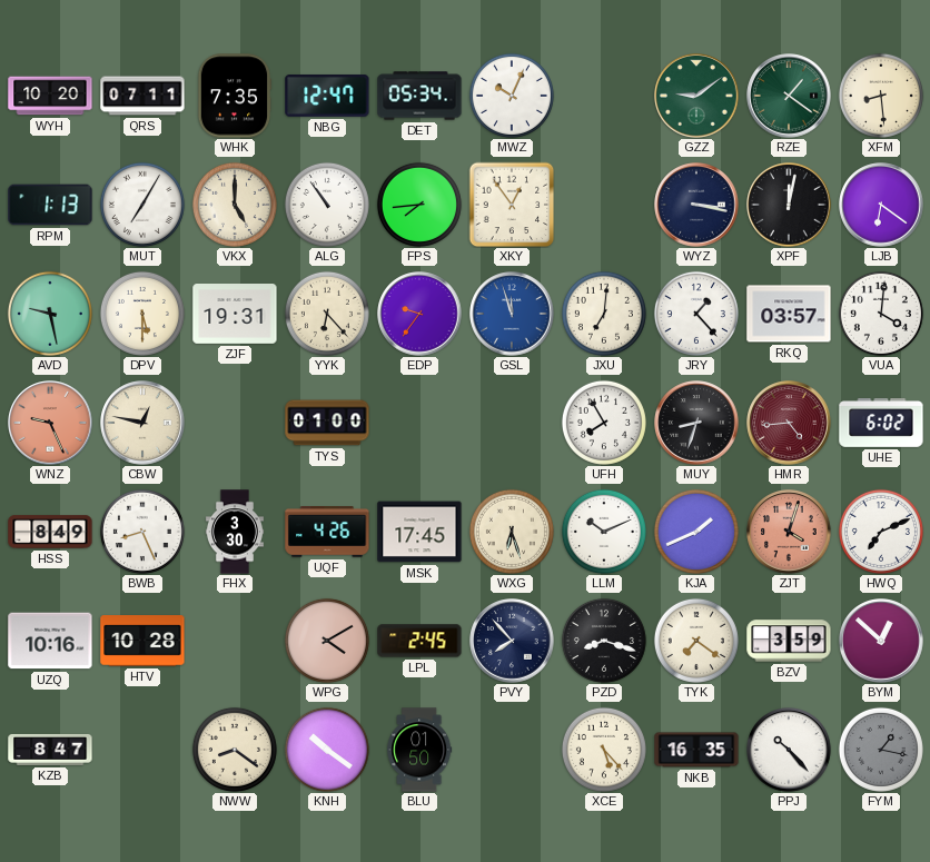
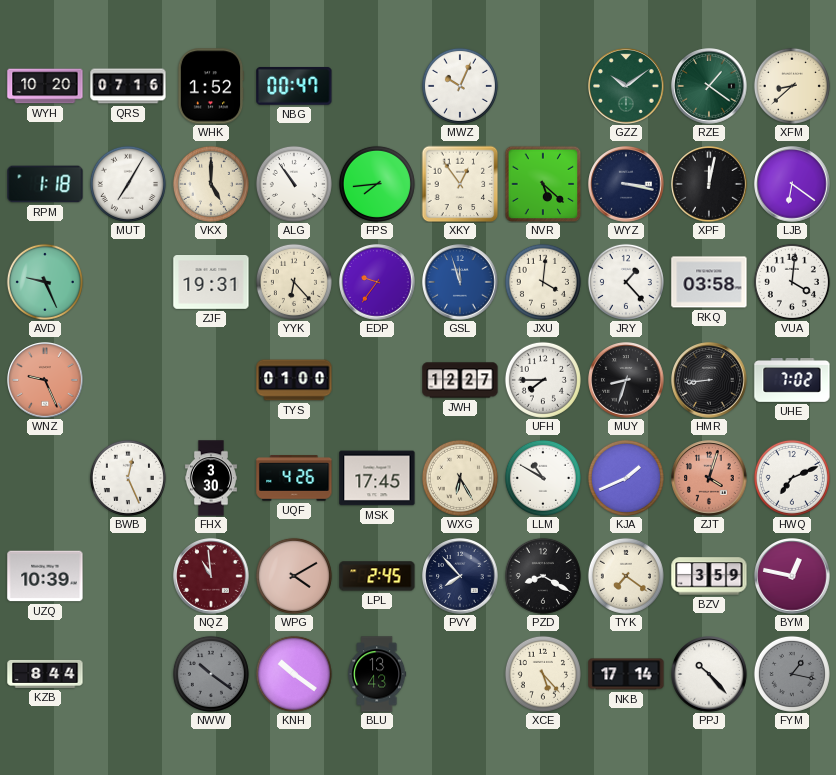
QRS: 07:11 -> 07:16 (128, 86)
WHK: 7:35 -> 1:52 (211, 86)
NBG: 12:47 -> 00:47 (294, 86)
DET: 05:34 -> none (419, 96)
GZZ: 9:09 -> 10:09 (626, 86)
XFM: 8:29 -> 8:38 (792, 86)
RPM: 1:13 -> 1:18 (45, 184)
NVR: none -> 5:22 (543, 184)
AVD: 9:28 -> 9:26 (45, 282)
DPV: 5:30 -> none (142, 314)
JXU: 7:01 -> 4:01 (543, 282)
RKQ: 03:57 -> 03:58 (709, 282)
CBW: 12:47 -> none (142, 423)
JWH: none -> 12:27 (460, 380)
UFH: 7:55 -> 7:45 (543, 380)
HMR: 4:44 -> 8:44 (709, 380)
HMR dial: burgundy -> black (709, 380)
UHE: 6:02 -> 7:02 (792, 381)
HSS: 8:49 -> none (50, 532)
BWB: 8:26 -> 12:26 (128, 478)
WXG: 6:27 -> 6:25 (460, 478)
LLM: 10:11 -> 10:50 (543, 478)
UZQ: 10:16 -> 10:39 (45, 576)
HTV: 10:28 -> none (142, 641)
NQZ: none -> 10:59 (211, 576)
PZD: 8:18 -> 8:20 (543, 576)
BYM: 12:52 -> 12:47 (792, 576)
KZB: 8:47 -> 8:44 (45, 674)
NWW: 8:21 -> 10:21 (211, 674)
NWW dial: cream -> grey (211, 674)
BLU: 01:50 -> 13:43 (377, 674)
NKB: 16:35 -> 17:14 (626, 674)
